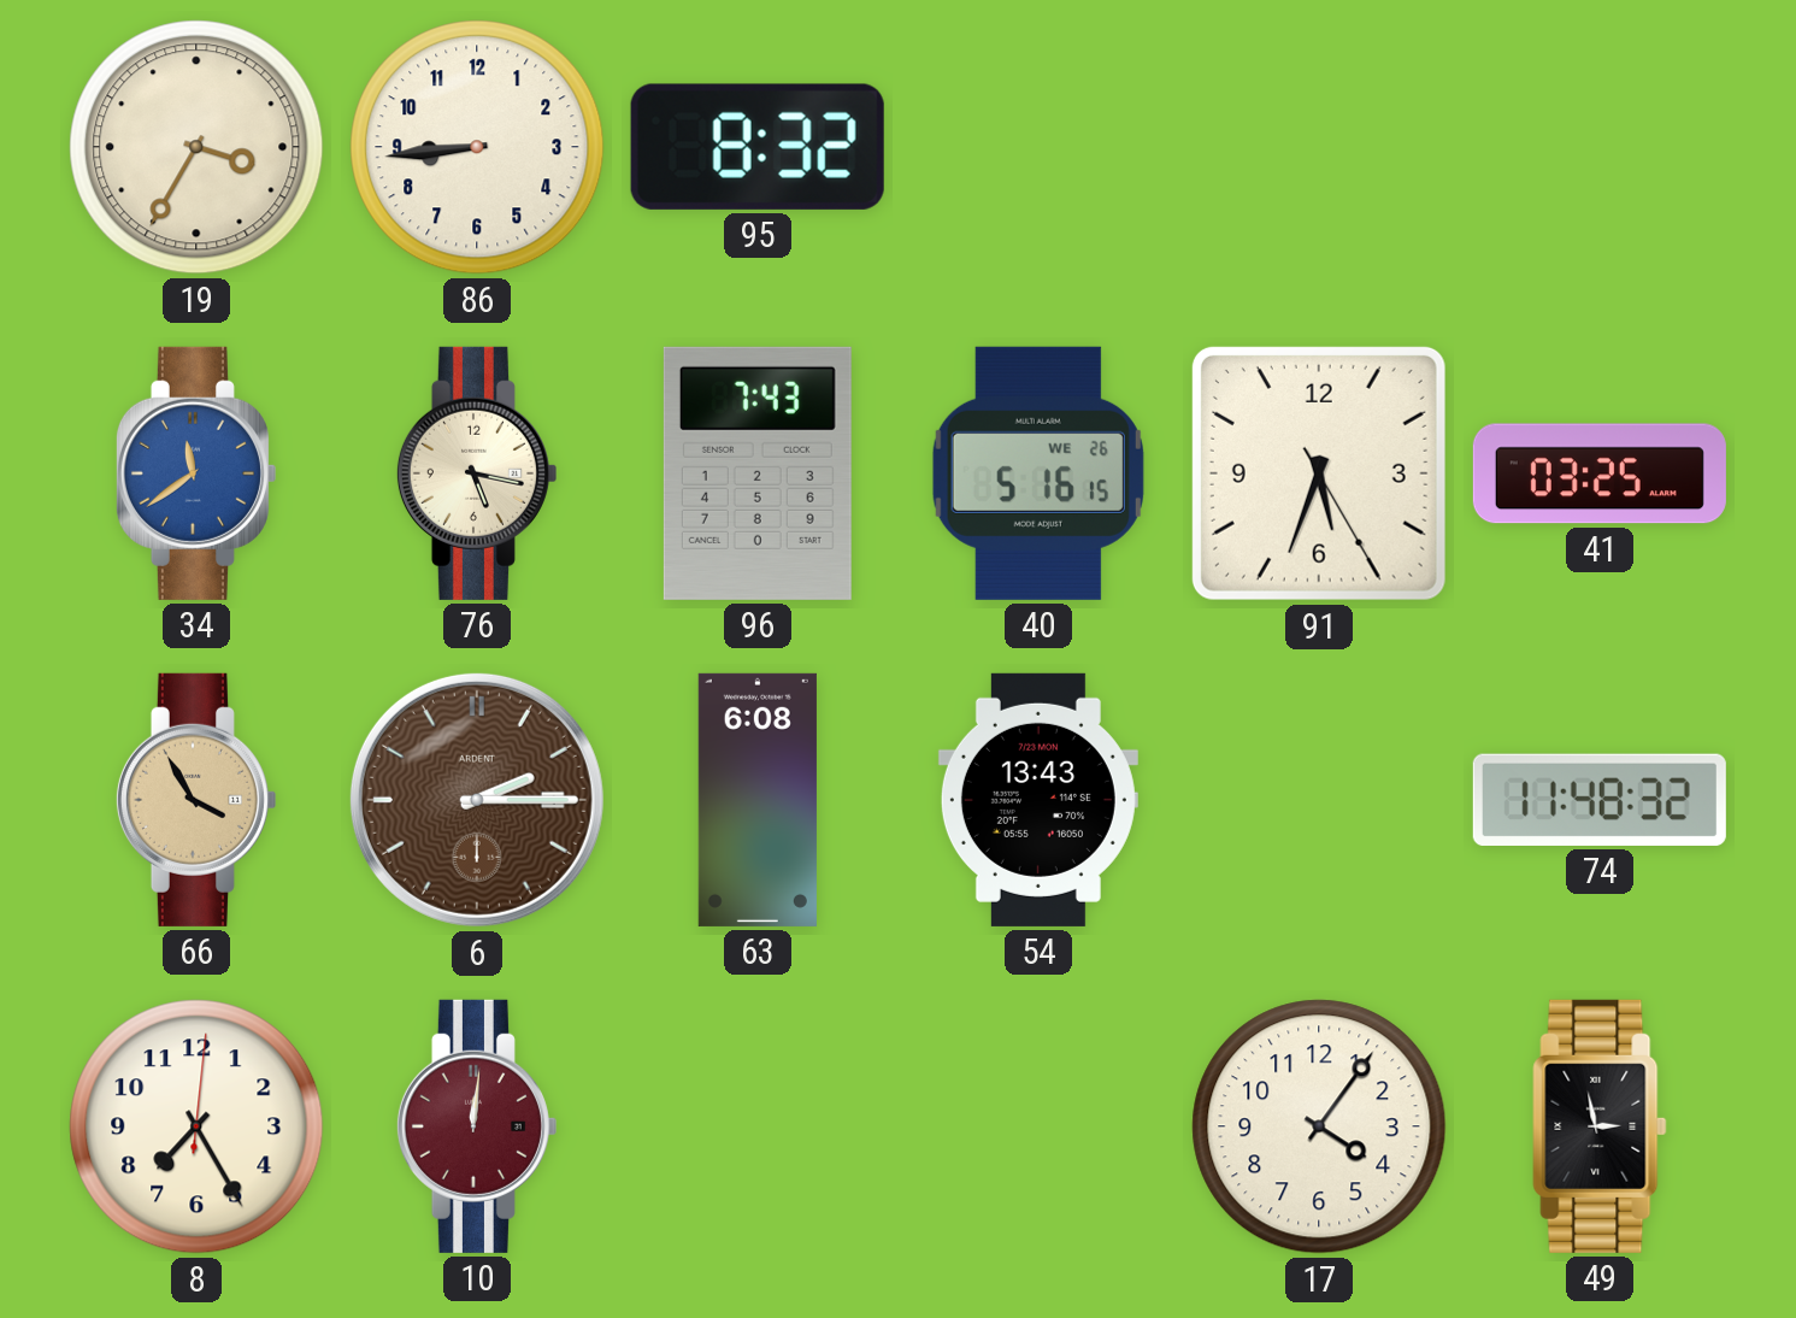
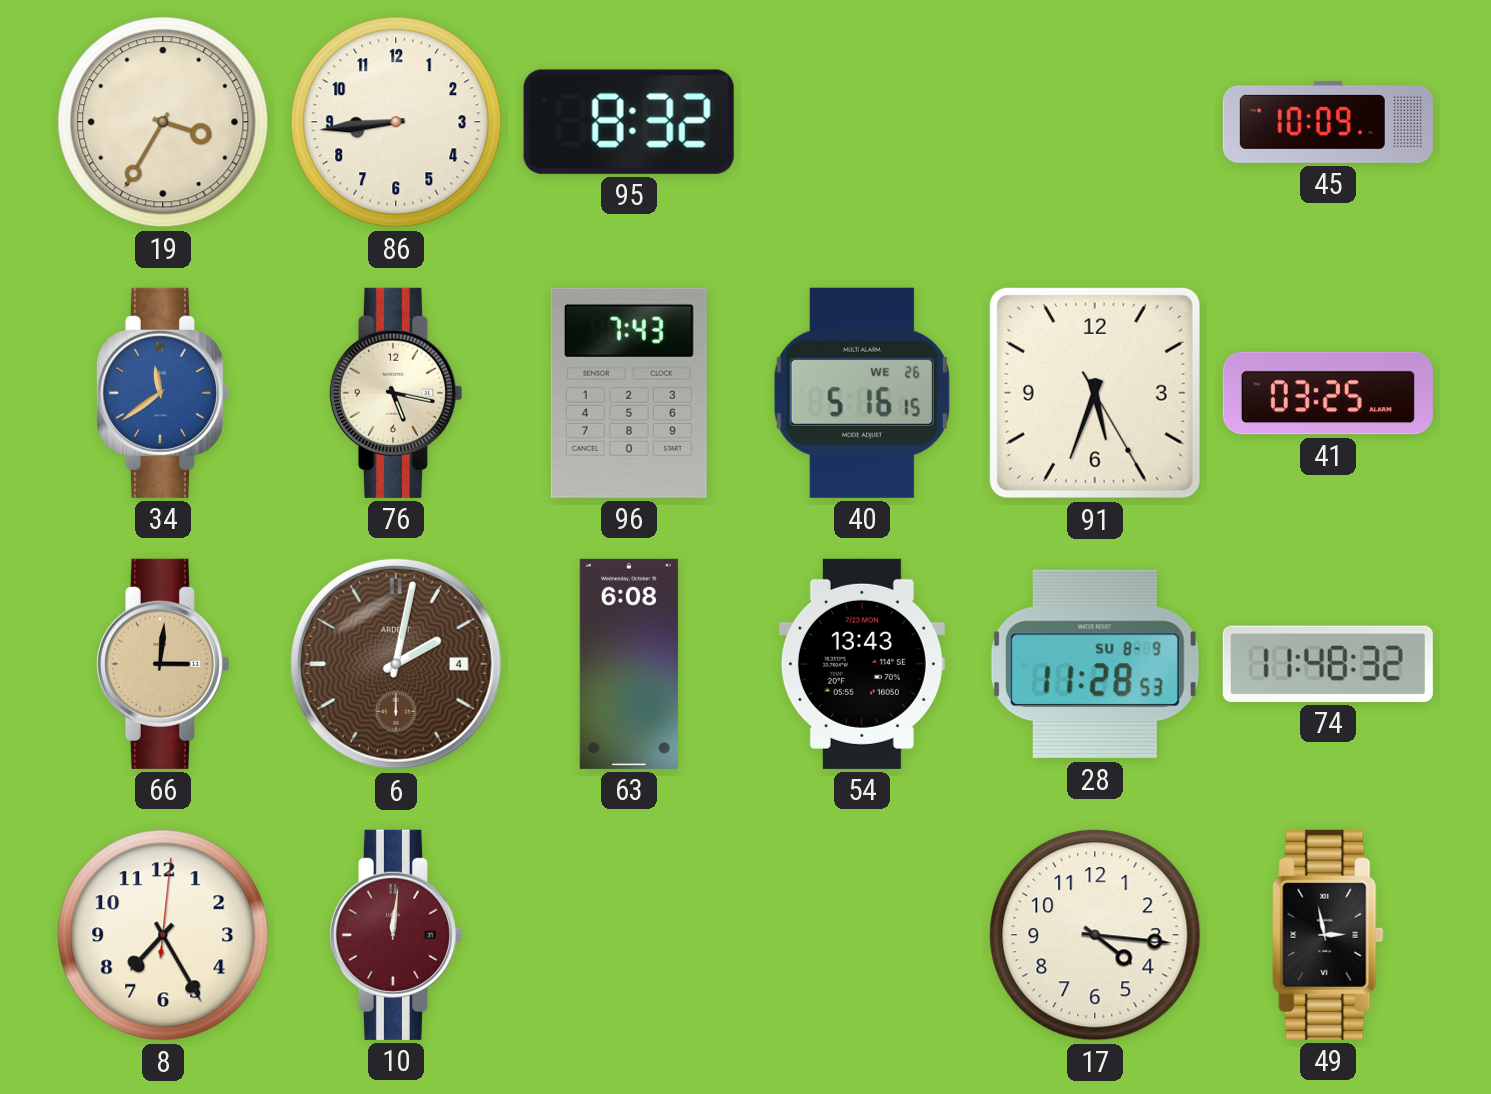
45: none -> 10:09 (1328, 122)
66: 3:55 -> 3:01 (162, 664)
6: 2:15 -> 2:02 (396, 664)
28: none -> 11:28 (1095, 664)
17: 4:06 -> 4:16 (1095, 935)
